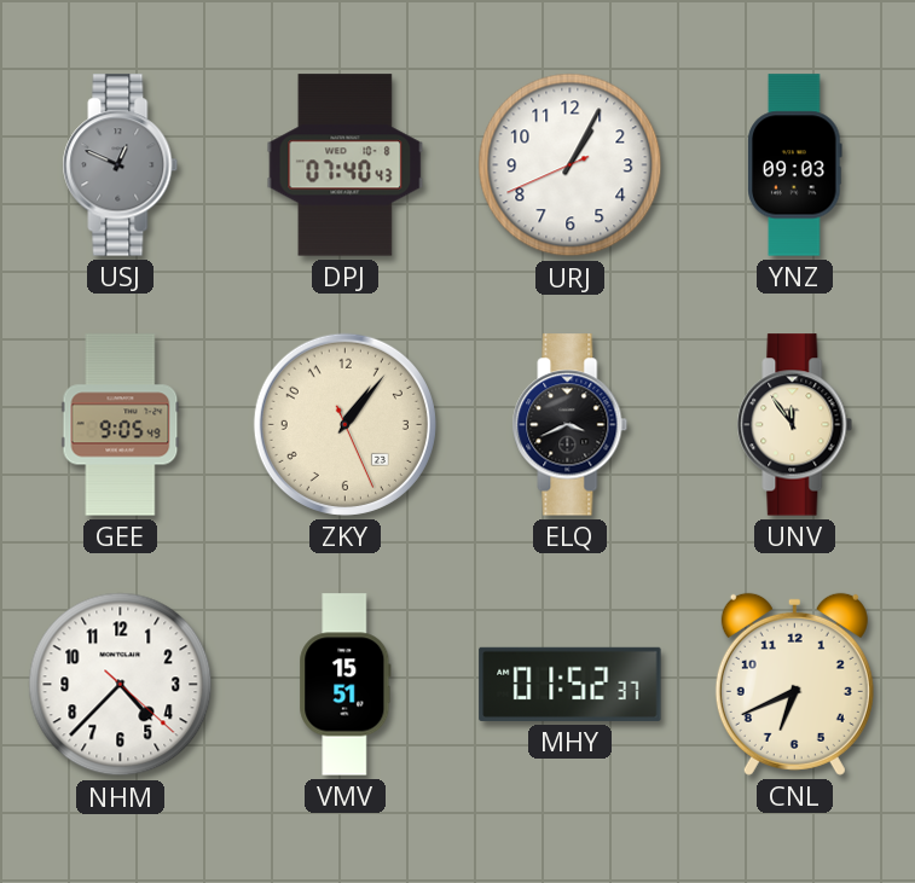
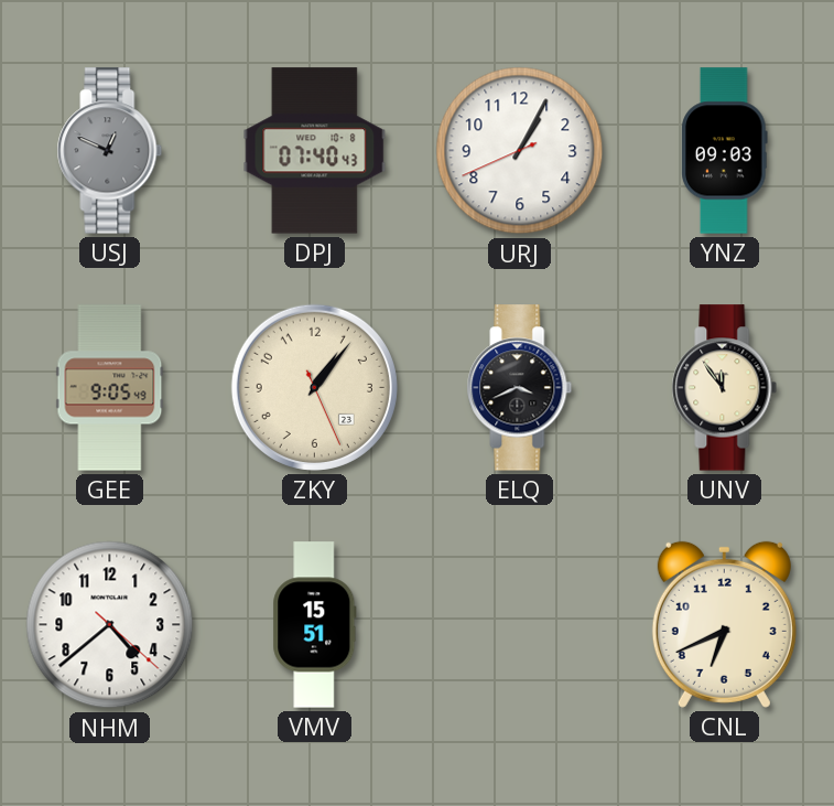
NHM: 4:37 -> 4:38 (110, 625)
MHY: 01:52 -> none (571, 684)
